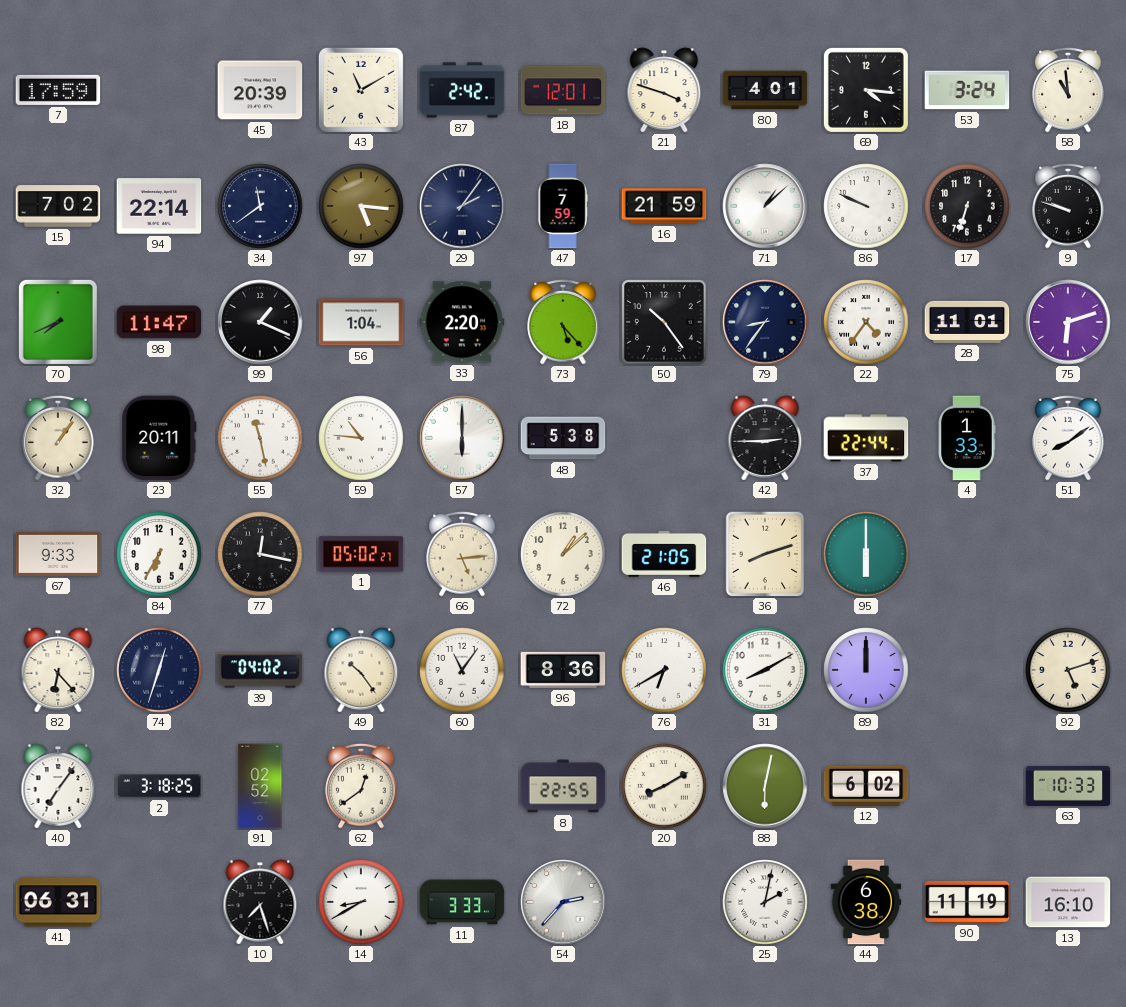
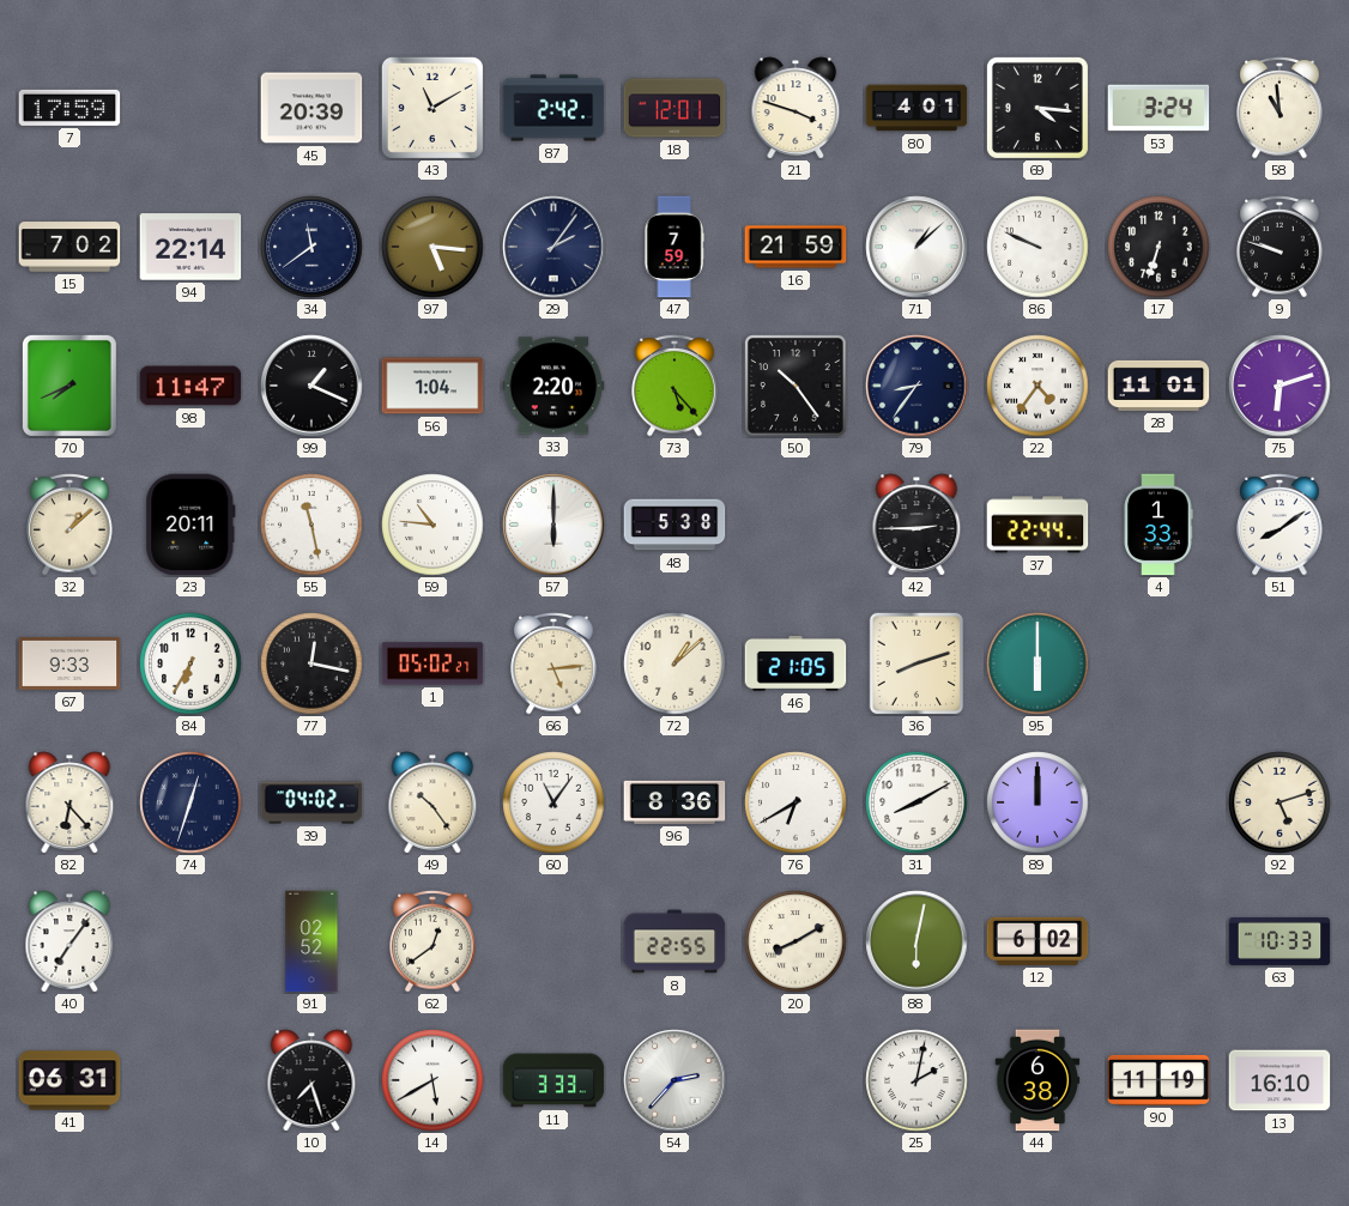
32: 1:06 -> 1:08 (69, 525)
2: 3:18 -> none (159, 786)
14: 8:40 -> 5:40 (432, 1080)
